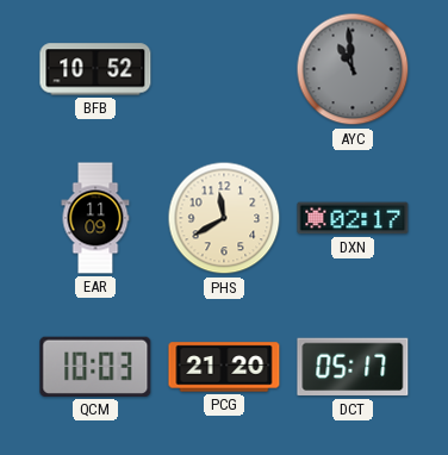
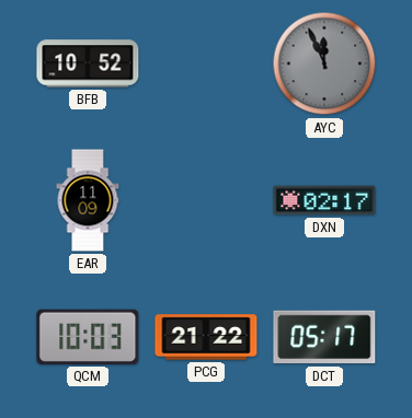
AYC: 10:59 -> 11:56 (324, 63)
PHS: 11:40 -> none (224, 218)
PCG: 21:20 -> 21:22 (206, 337)
